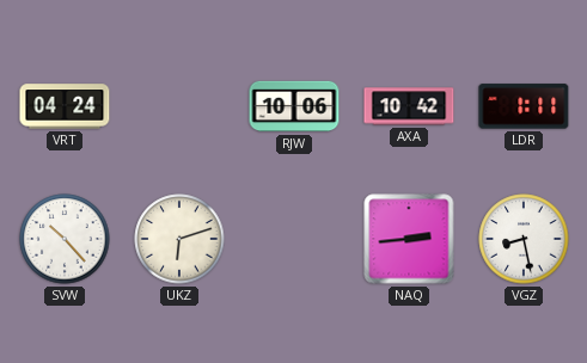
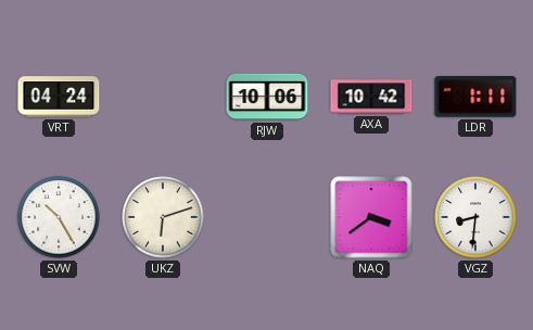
SVW: 10:23 -> 10:25 (59, 217)
NAQ: 2:44 -> 3:39 (371, 217)
VGZ: 8:28 -> 8:31 (475, 217)
